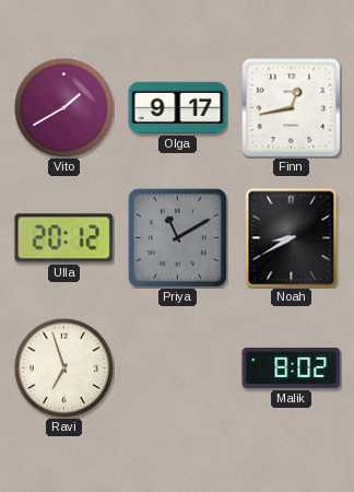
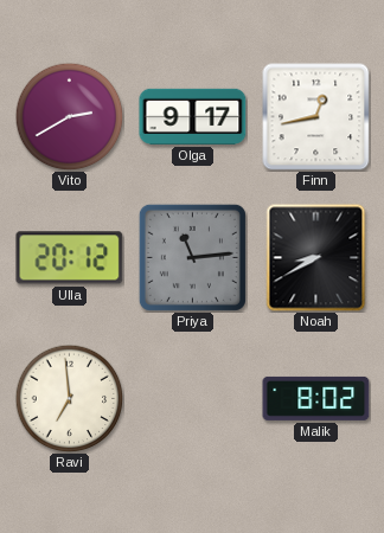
Vito: 1:40 -> 2:40 (69, 116)
Priya: 11:10 -> 11:14 (192, 257)
Ravi: 6:57 -> 6:59 (69, 398)
